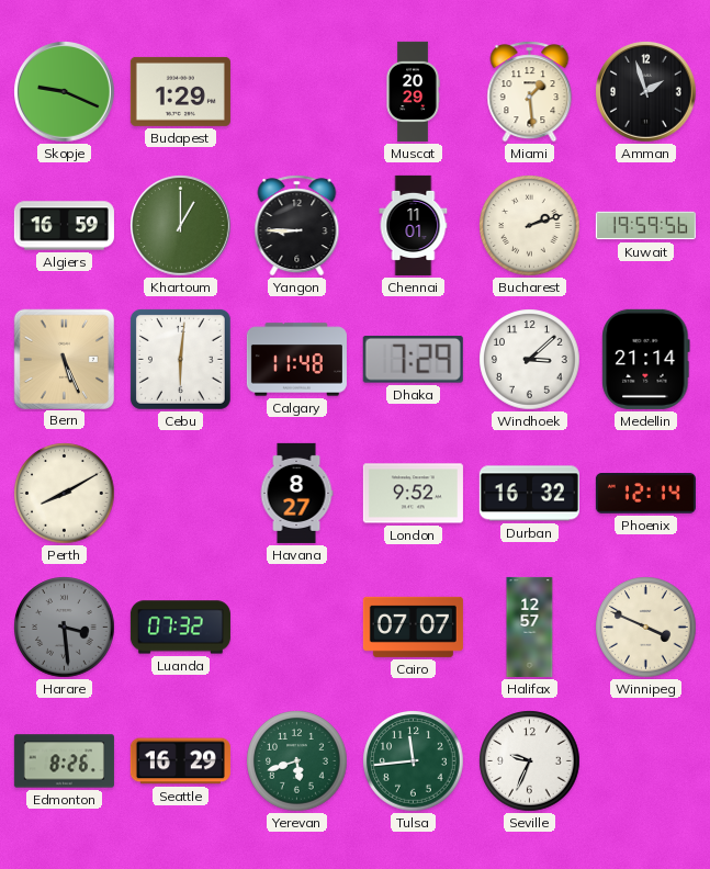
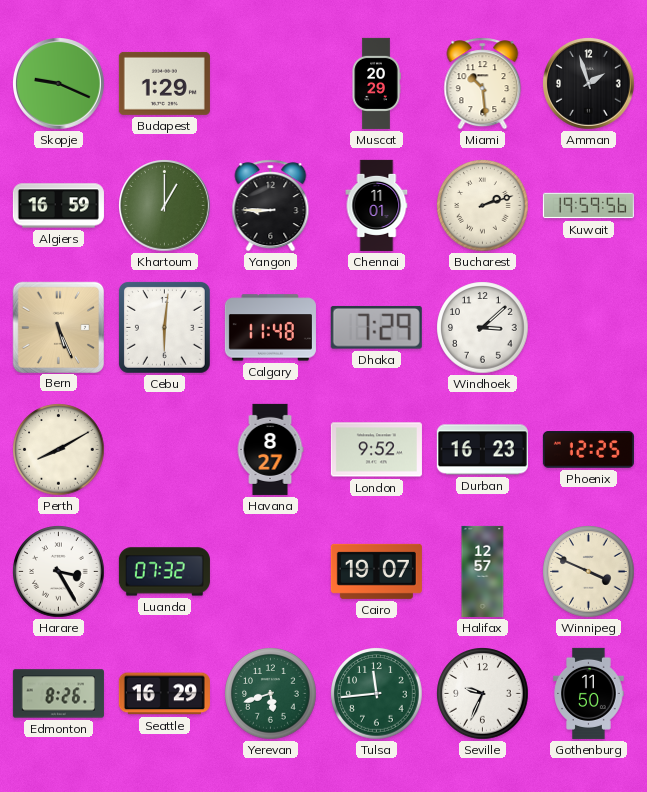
Miami: 1:29 -> 10:29 (483, 84)
Medellin: 21:14 -> none (646, 359)
Durban: 16:32 -> 16:23 (482, 450)
Phoenix: 12:14 -> 12:25 (588, 450)
Harare: 3:29 -> 3:25 (59, 572)
Harare dial: grey -> white (59, 572)
Cairo: 07:07 -> 19:07 (376, 571)
Gothenburg: none -> 11:50 (589, 693)
